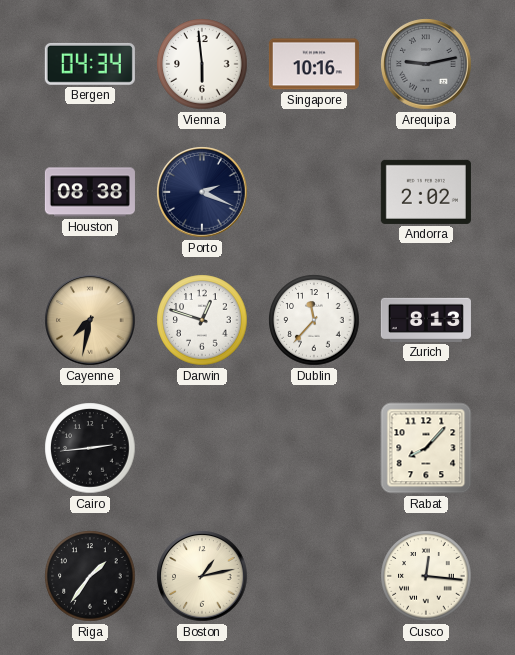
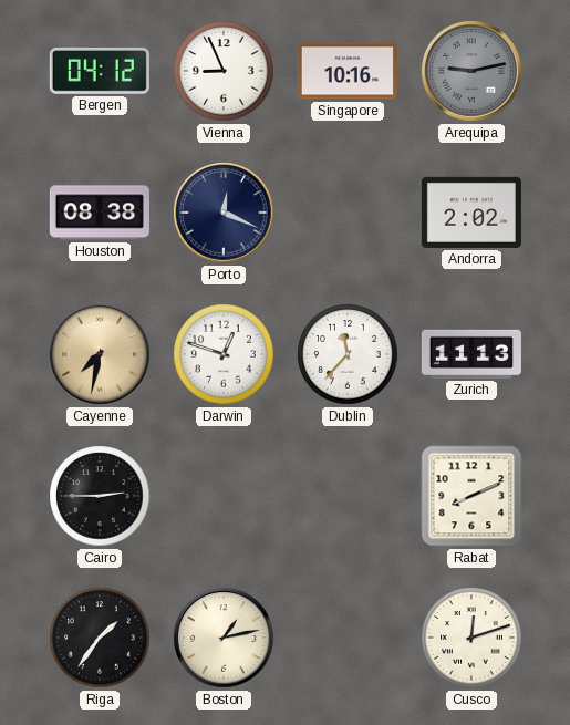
Bergen: 04:34 -> 04:12 (100, 71)
Vienna: 5:59 -> 8:56 (224, 71)
Porto: 2:19 -> 12:19 (224, 213)
Zurich: 8:13 -> 11:13 (471, 354)
Cairo: 2:44 -> 2:45 (100, 496)
Rabat: 8:07 -> 8:11 (471, 496)
Cusco: 12:16 -> 12:12 (471, 638)
